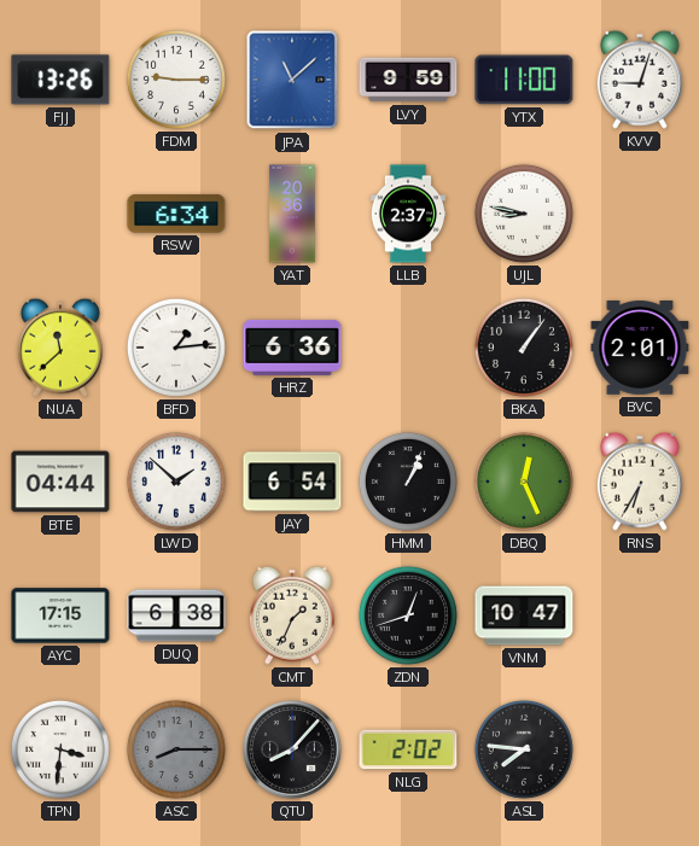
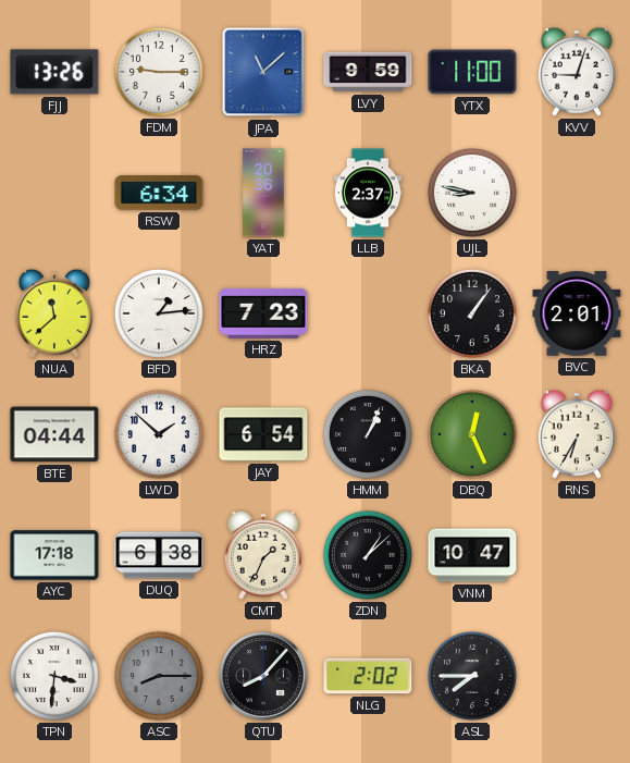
HRZ: 6:36 -> 7:23 (263, 313)
AYC: 17:15 -> 17:18 (54, 555)
ZDN: 12:42 -> 1:08 (368, 555)
ASL: 7:46 -> 7:45 (472, 676)
